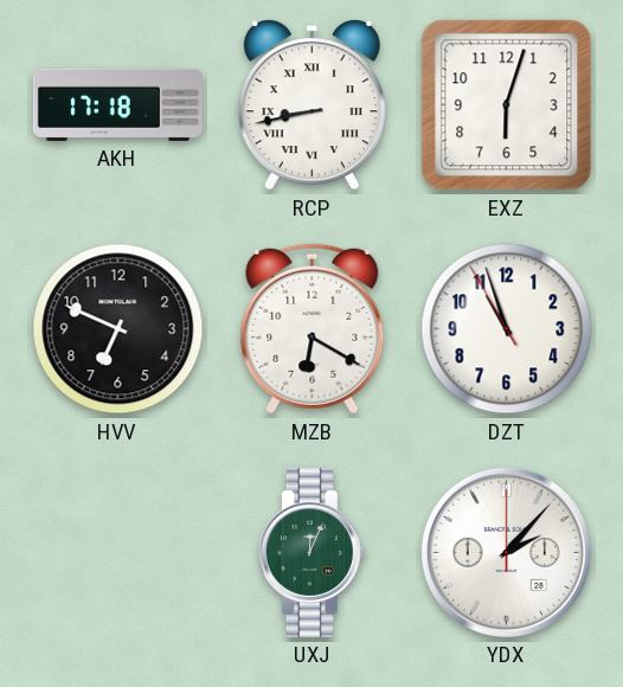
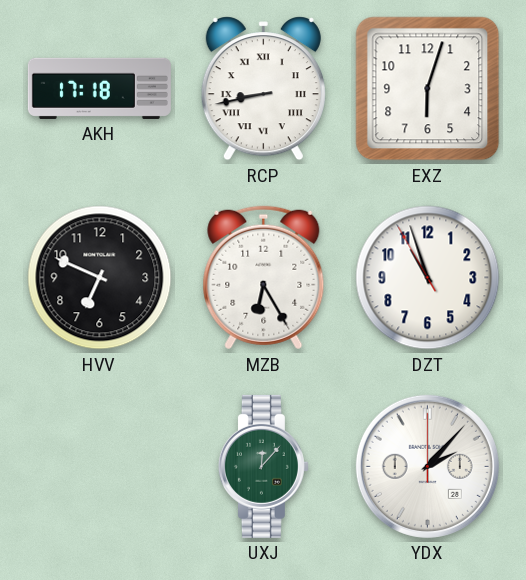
MZB: 6:20 -> 6:25 (264, 278)
UXJ: 12:04 -> 12:07 (263, 466)
